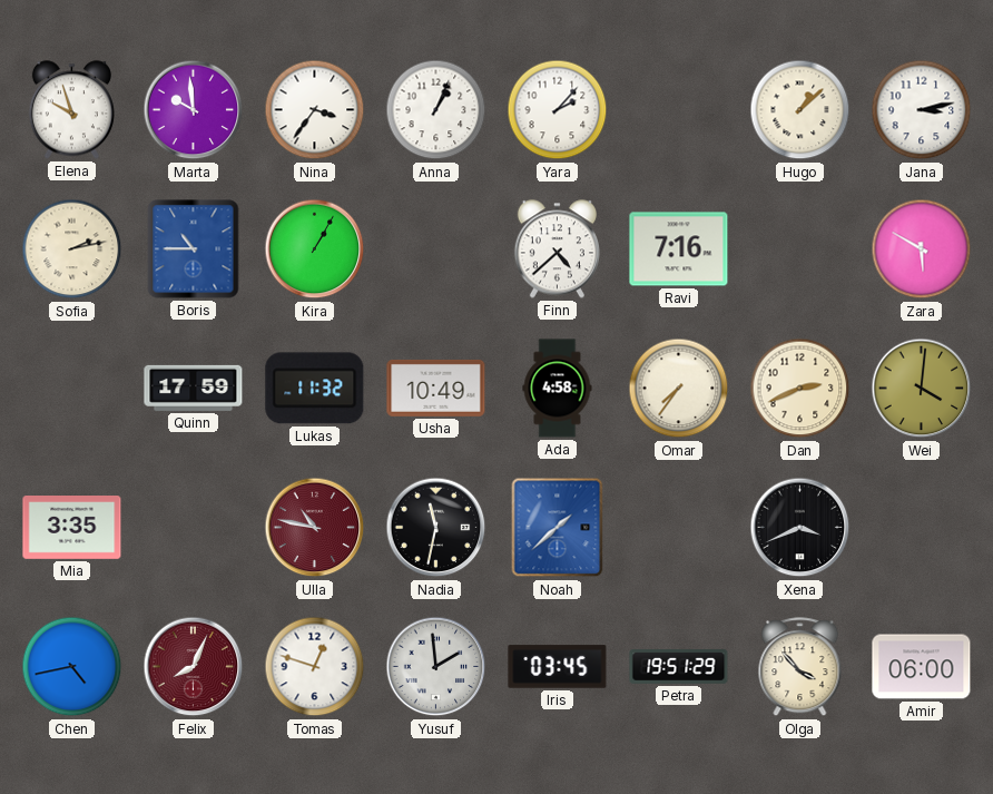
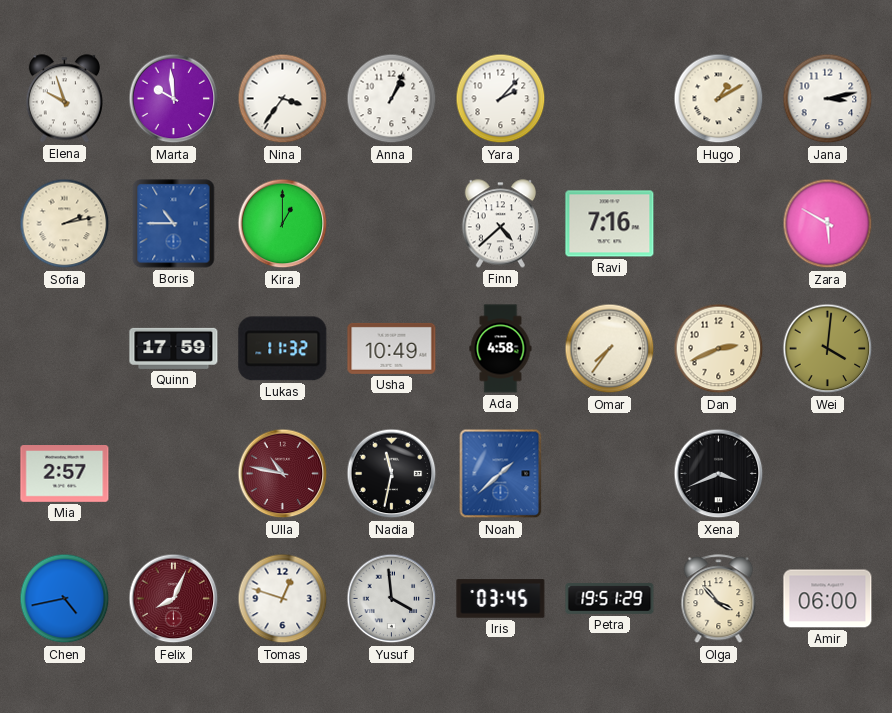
Hugo: 1:08 -> 1:10 (719, 99)
Kira: 1:05 -> 1:00 (283, 224)
Mia: 3:35 -> 2:57 (65, 474)
Yusuf: 1:59 -> 3:59 (392, 599)
